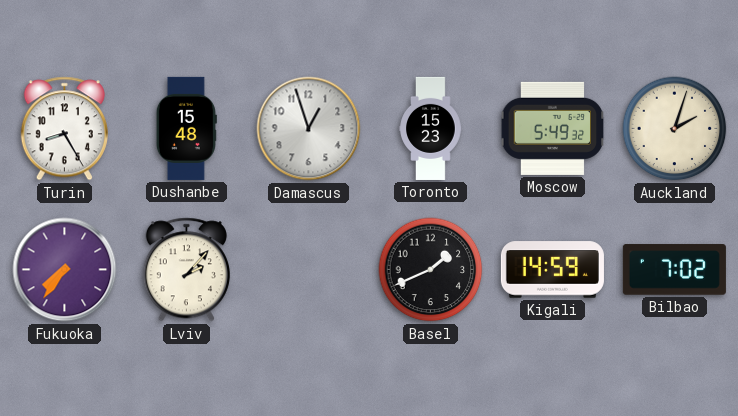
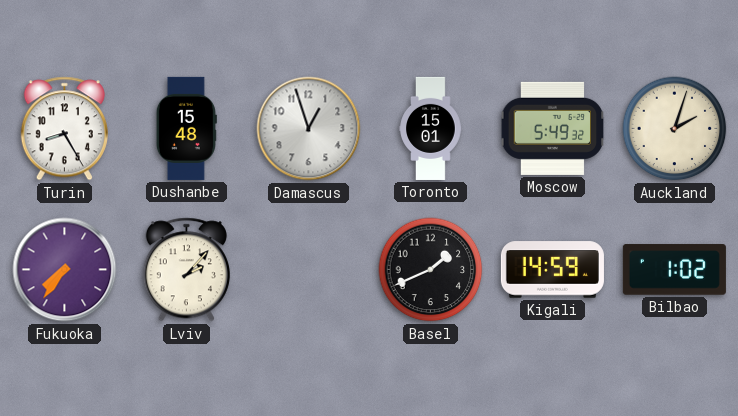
Toronto: 15:23 -> 15:01 (431, 128)
Bilbao: 7:02 -> 1:02 (674, 270)
